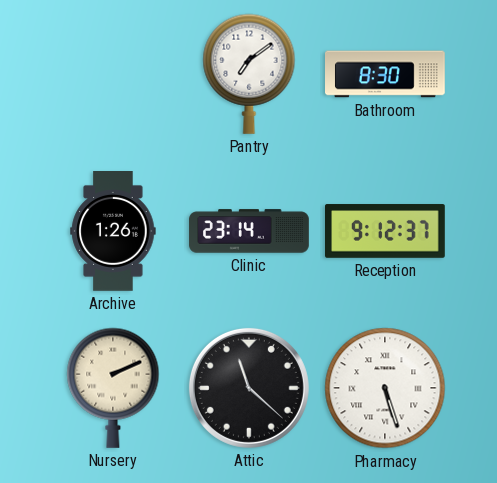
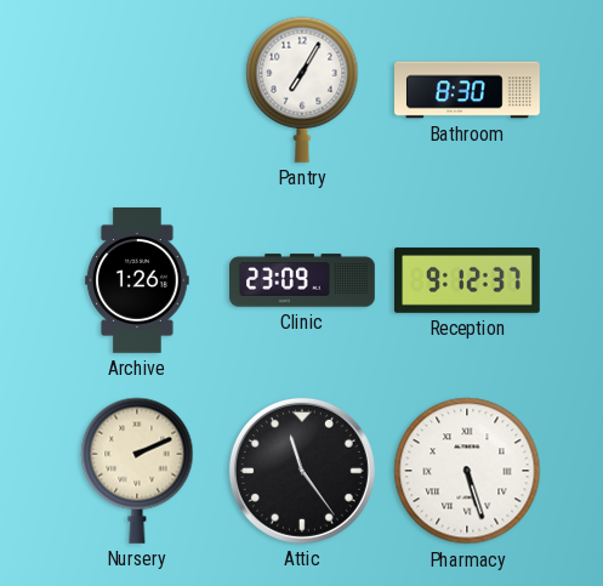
Pantry: 7:09 -> 7:05 (302, 90)
Clinic: 23:14 -> 23:09 (302, 280)
Attic: 11:22 -> 11:24 (302, 471)
